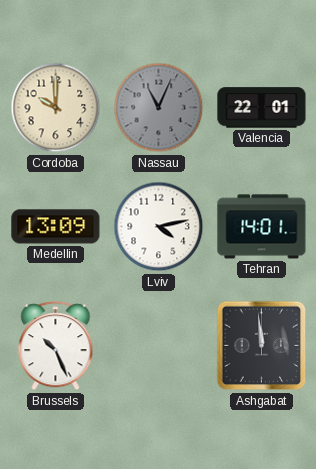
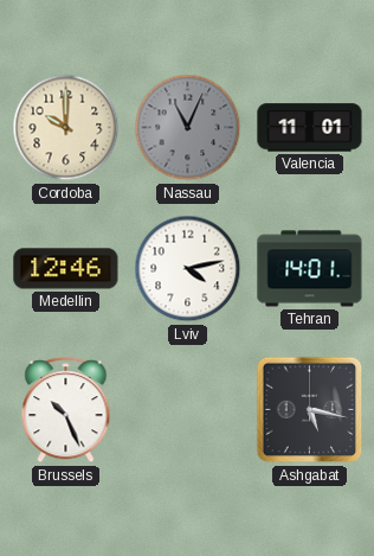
Valencia: 22:01 -> 11:01 (310, 128)
Medellin: 13:09 -> 12:46 (66, 269)
Ashgabat: 11:59 -> 5:17 (310, 410)
